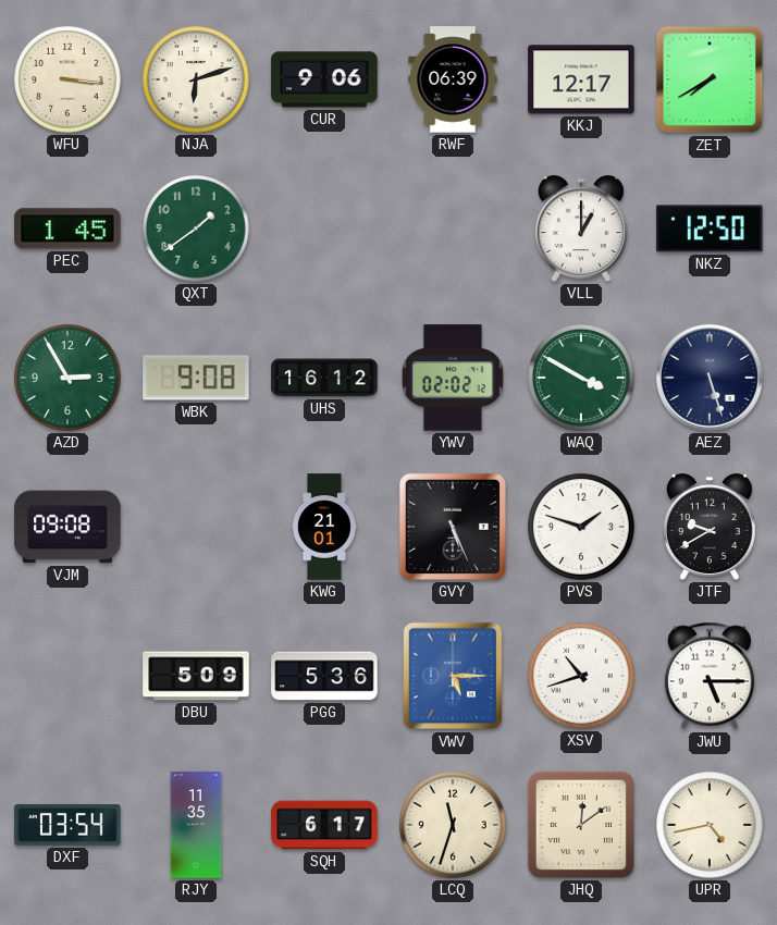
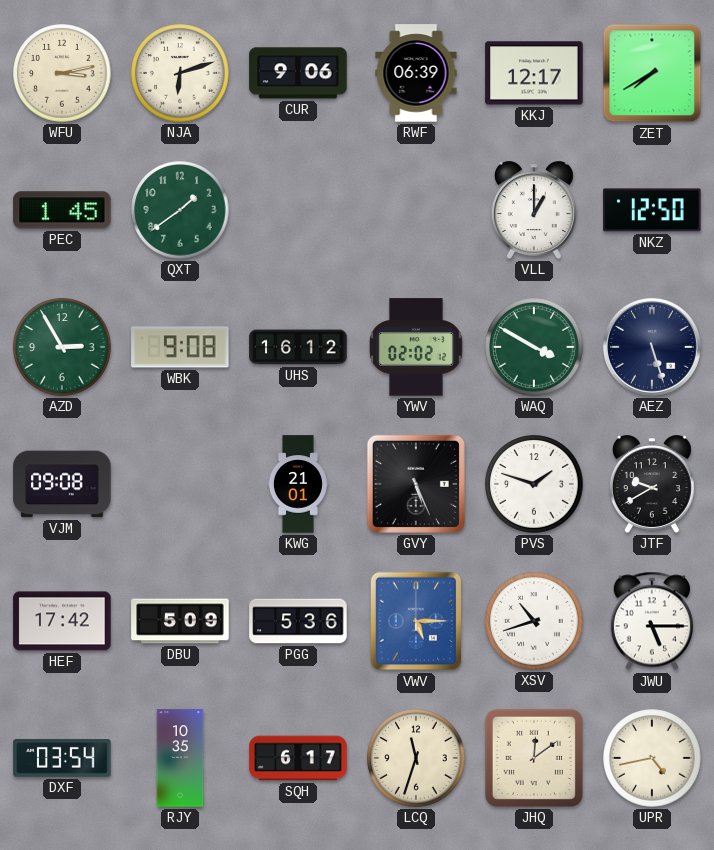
WFU: 3:16 -> 3:13 (62, 73)
HEF: none -> 17:42 (62, 621)
RJY: 11:35 -> 10:35 (180, 758)
